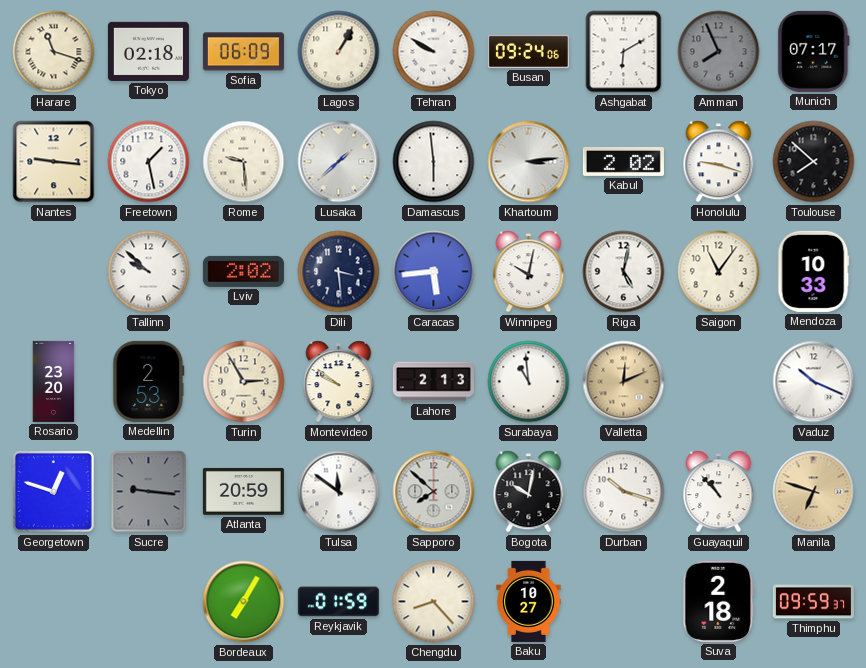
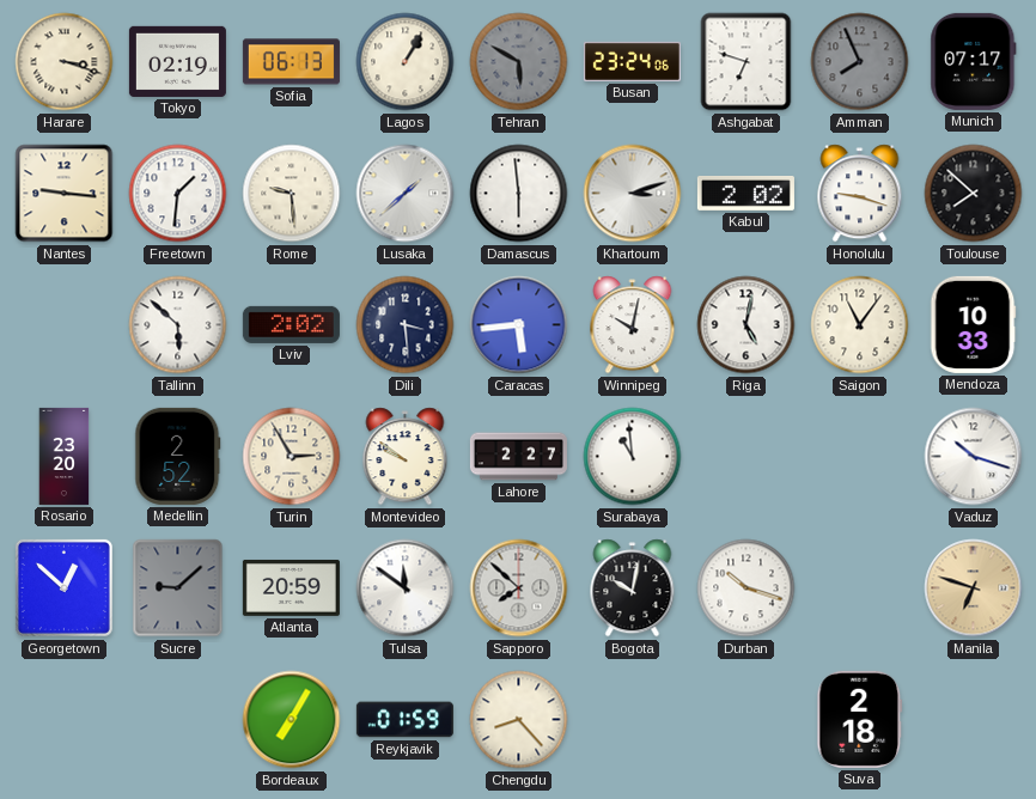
Harare: 11:18 -> 3:18 (65, 62)
Tokyo: 02:18 -> 02:19 (177, 61)
Sofia: 06:09 -> 06:13 (291, 62)
Tehran: 9:50 -> 5:50 (519, 62)
Tehran dial: white -> grey (519, 62)
Busan: 09:24 -> 23:24 (632, 61)
Ashgabat: 6:10 -> 6:48 (746, 62)
Freetown: 1:28 -> 1:31 (178, 194)
Khartoum: 3:14 -> 3:12 (633, 194)
Tallinn: 9:52 -> 5:52 (178, 325)
Medellin: 2:53 -> 2:52 (178, 456)
Lahore: 2:13 -> 2:27 (518, 457)
Valletta: 12:11 -> none (624, 382)
Vaduz: 10:19 -> 10:18 (974, 457)
Georgetown: 12:48 -> 12:52 (63, 587)
Sucre: 9:16 -> 9:08 (178, 588)
Guayaquil: 10:53 -> none (719, 492)
Baku: 10:27 -> none (529, 601)
Thimphu: 09:59 -> none (813, 602)
